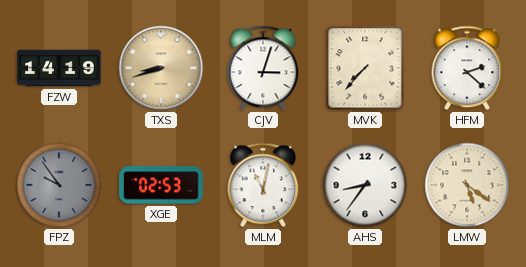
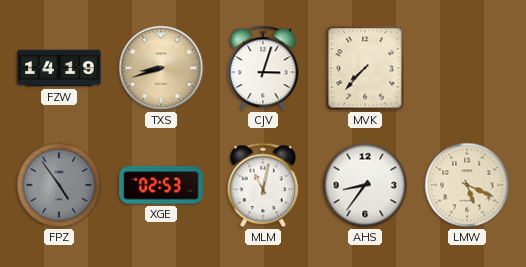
HFM: 2:22 -> none (467, 68)
FPZ: 9:54 -> 4:54 (59, 185)
LMW: 5:21 -> 5:19 (467, 185)
